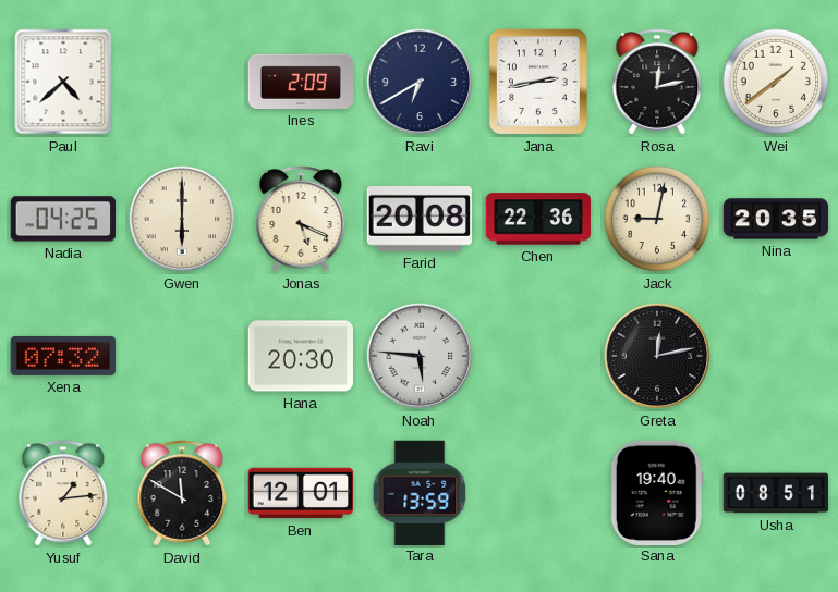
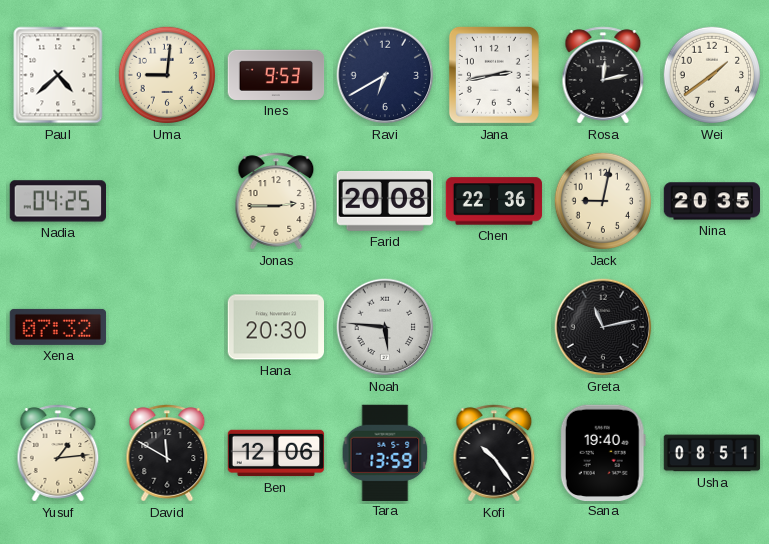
Uma: none -> 9:01 (167, 75)
Ines: 2:09 -> 9:53 (276, 75)
Gwen: 6:00 -> none (182, 219)
Jonas: 5:19 -> 2:45 (276, 201)
Greta: 12:13 -> 11:13 (603, 327)
Ben: 12:01 -> 12:06 (276, 453)
Kofi: none -> 10:24 (494, 453)
